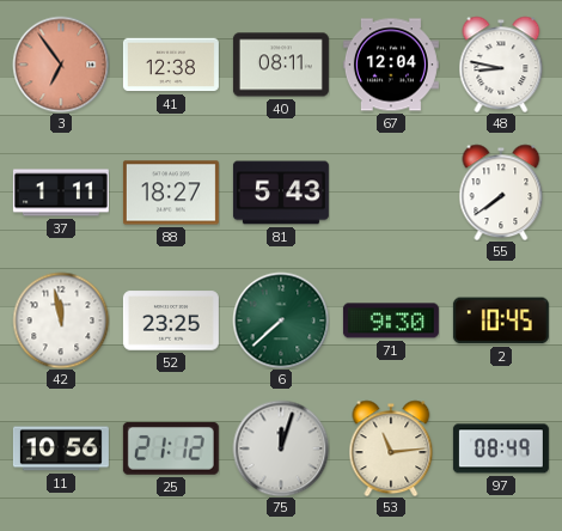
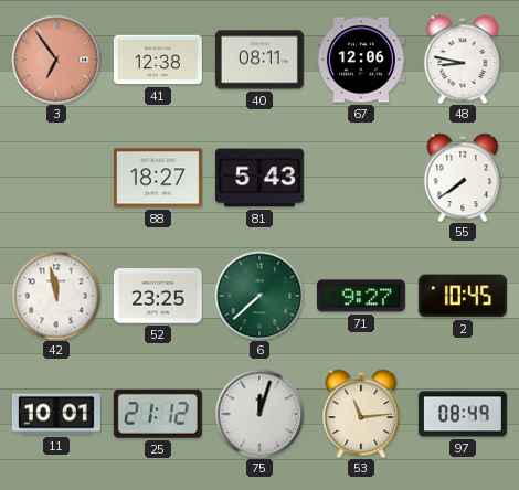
67: 12:04 -> 12:06 (361, 60)
37: 1:11 -> none (61, 193)
71: 9:30 -> 9:27 (361, 296)
11: 10:56 -> 10:01 (56, 414)
